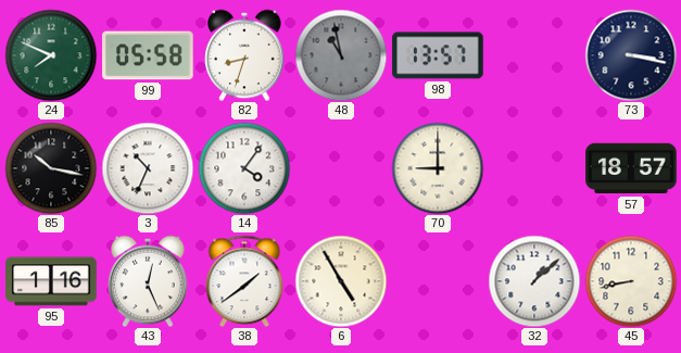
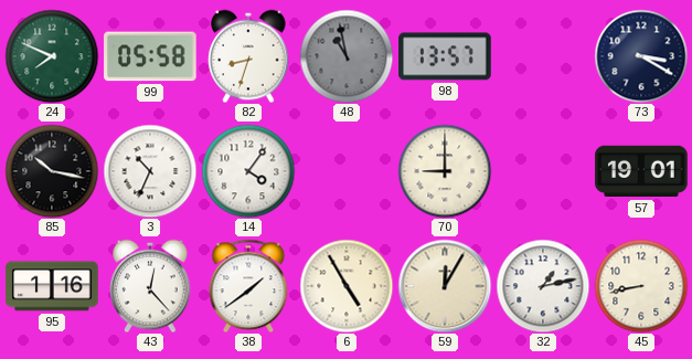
73: 3:17 -> 3:20 (641, 56)
57: 18:57 -> 19:01 (641, 171)
43: 12:26 -> 12:23 (150, 286)
59: none -> 12:05 (445, 286)
32: 1:08 -> 1:13 (543, 286)
